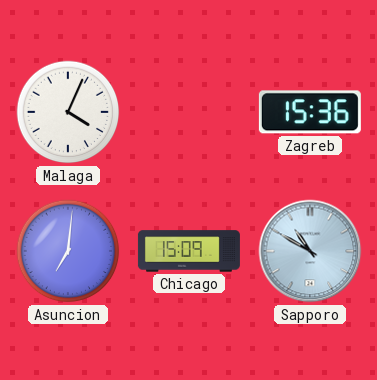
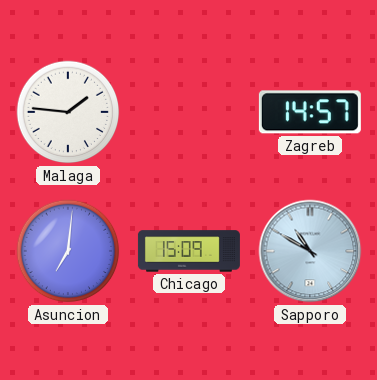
Malaga: 4:04 -> 1:46 (68, 112)
Zagreb: 15:36 -> 14:57 (310, 112)
